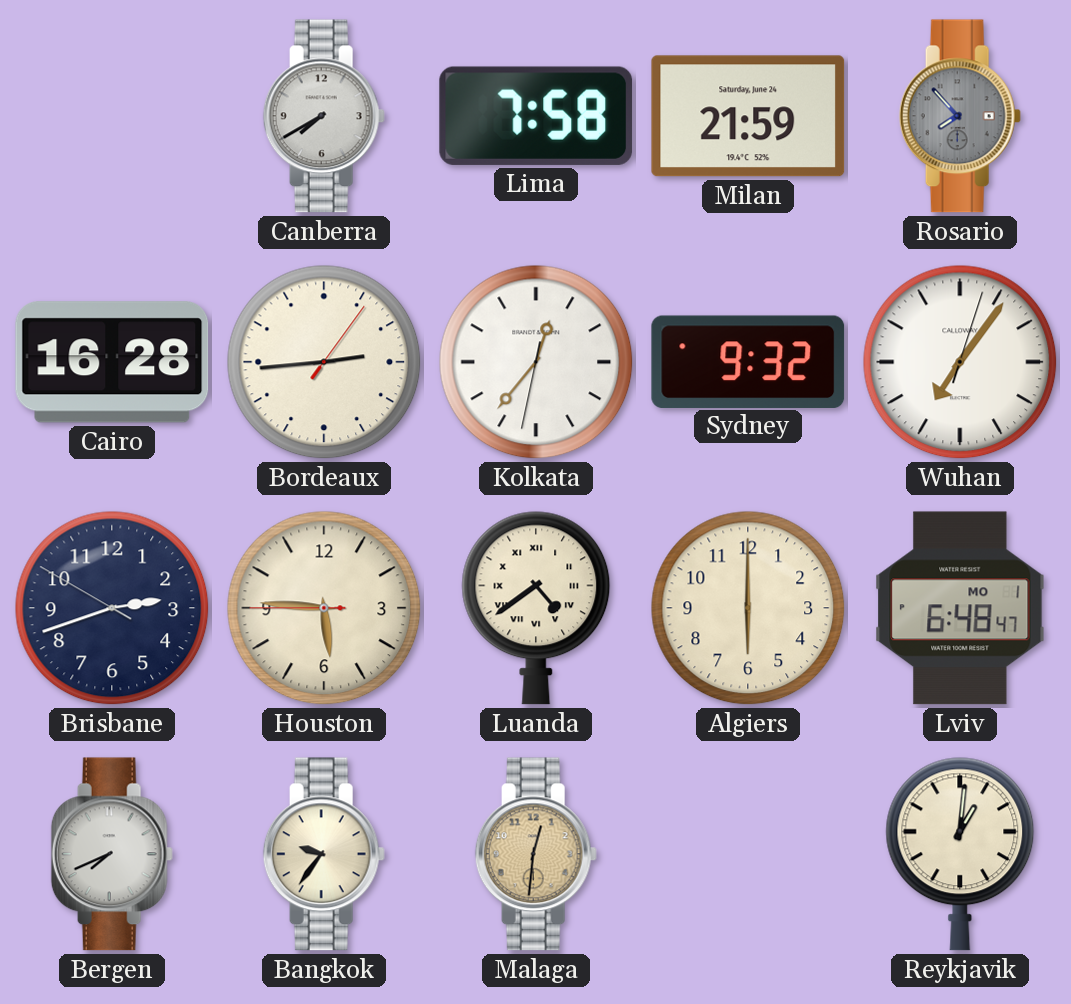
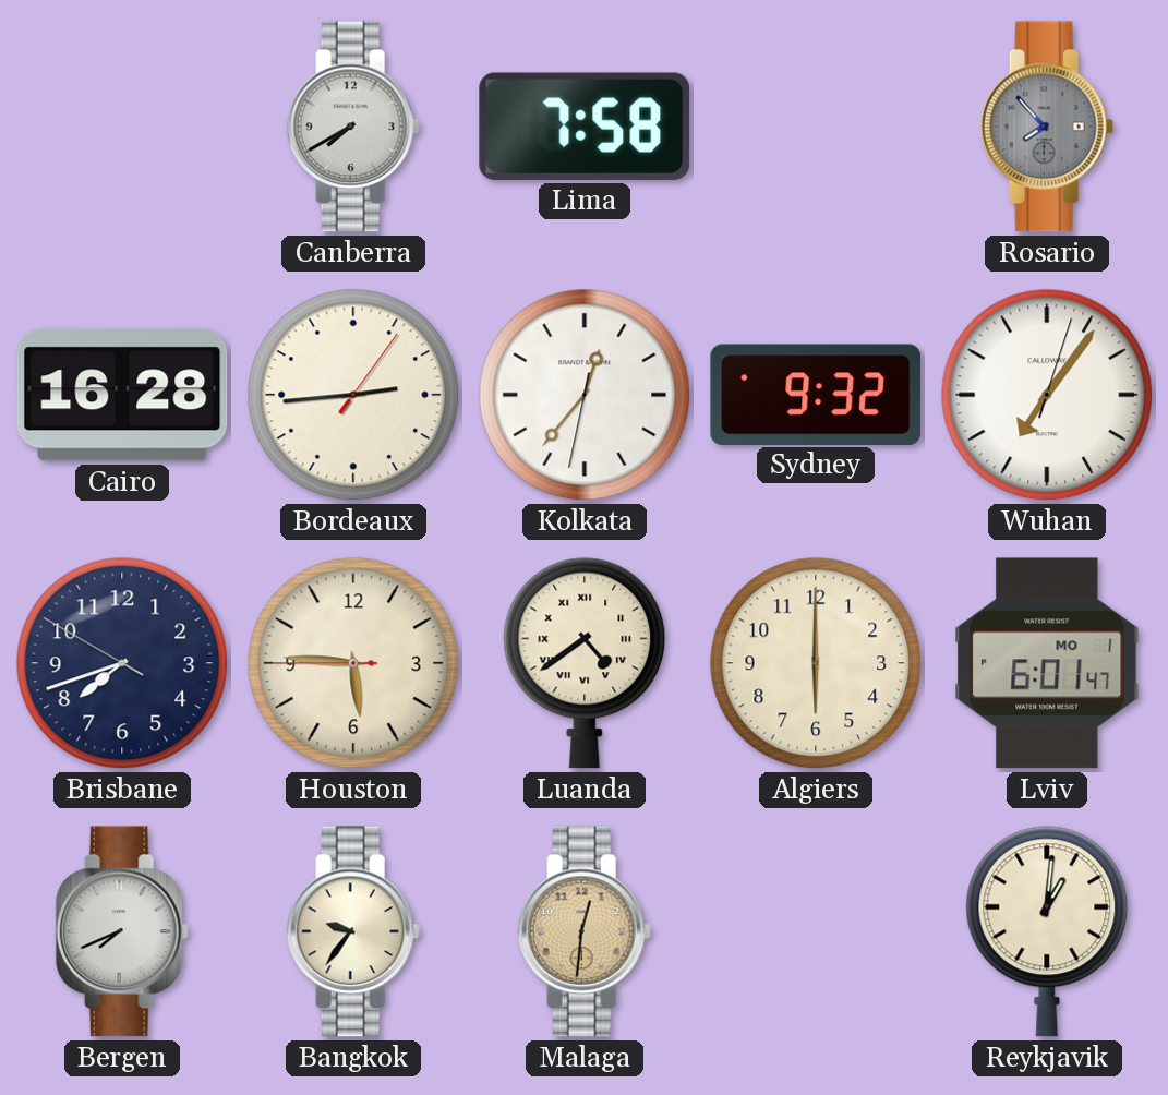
Milan: 21:59 -> none (748, 116)
Brisbane: 2:41 -> 7:41 (122, 663)
Lviv: 6:48 -> 6:01 (1047, 663)
